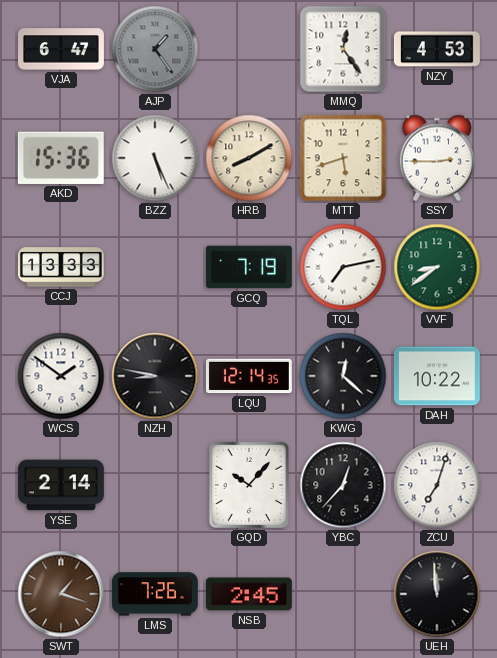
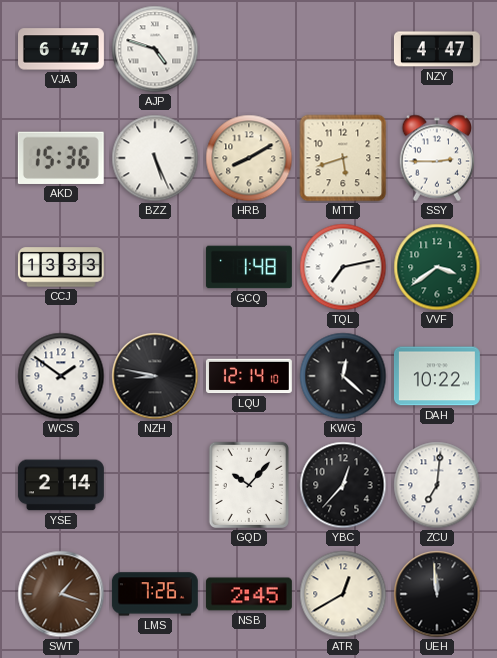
AJP: 1:24 -> 4:48 (155, 49)
AJP dial: grey -> white (155, 49)
MMQ: 12:24 -> none (343, 49)
NZY: 4:53 -> 4:47 (437, 49)
GCQ: 7:19 -> 1:48 (249, 267)
VVF: 8:39 -> 3:39 (437, 267)
LQU: 12:14:35 -> 12:14:10 (249, 376)
ZCU: 7:03 -> 7:01 (437, 485)
ATR: none -> 12:40 (343, 594)
